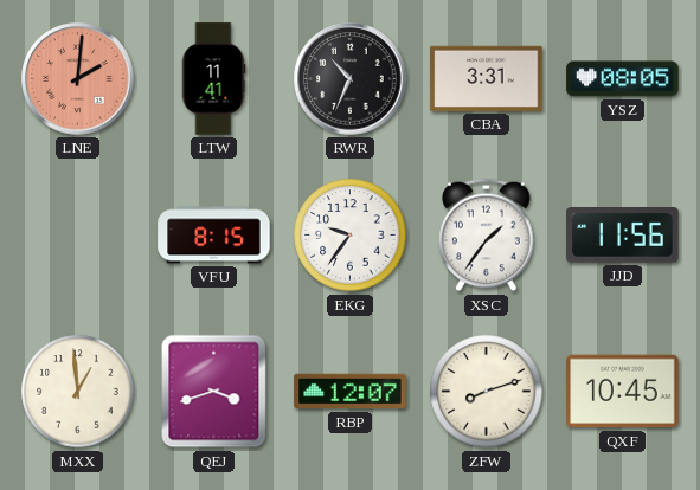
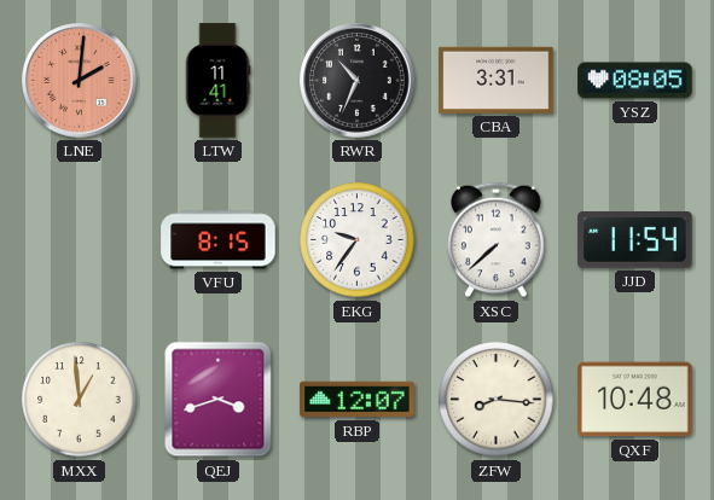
XSC: 1:36 -> 7:38 (497, 240)
JJD: 11:56 -> 11:54 (635, 240)
ZFW: 8:12 -> 8:16 (497, 400)
QXF: 10:45 -> 10:48 (635, 400)
